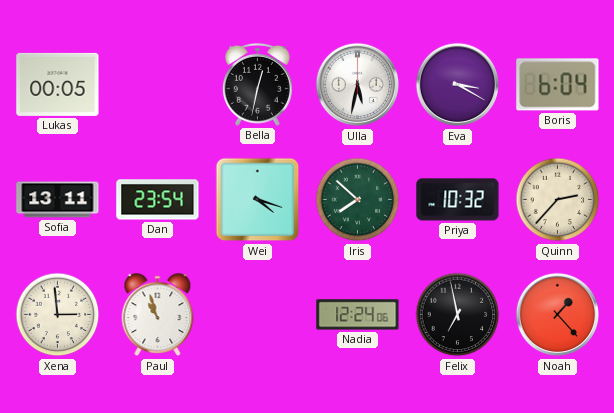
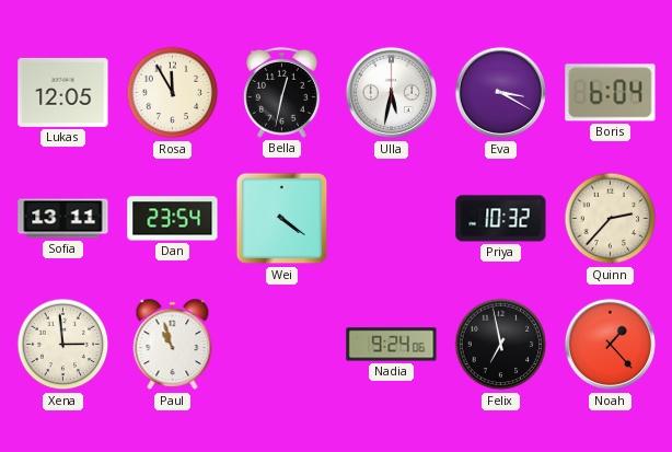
Lukas: 00:05 -> 12:05 (63, 92)
Rosa: none -> 11:55 (173, 93)
Wei: 4:18 -> 4:21 (282, 219)
Iris: 7:52 -> none (358, 200)
Nadia: 12:24 -> 9:24 (392, 345)
